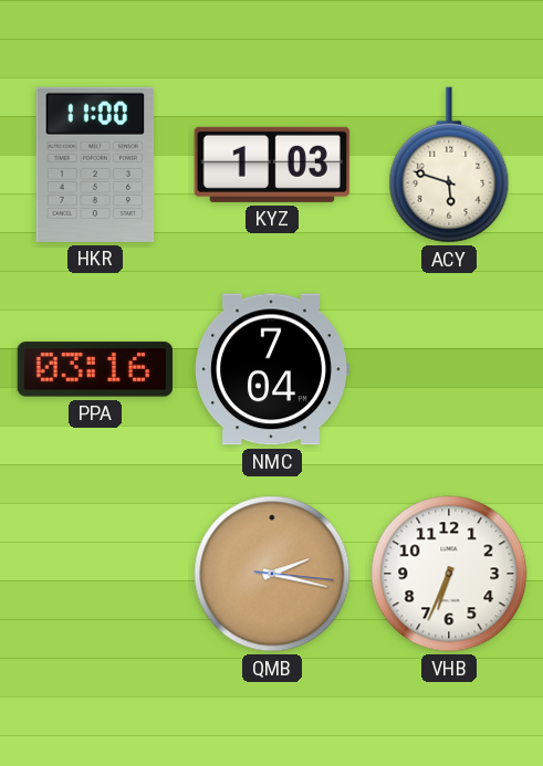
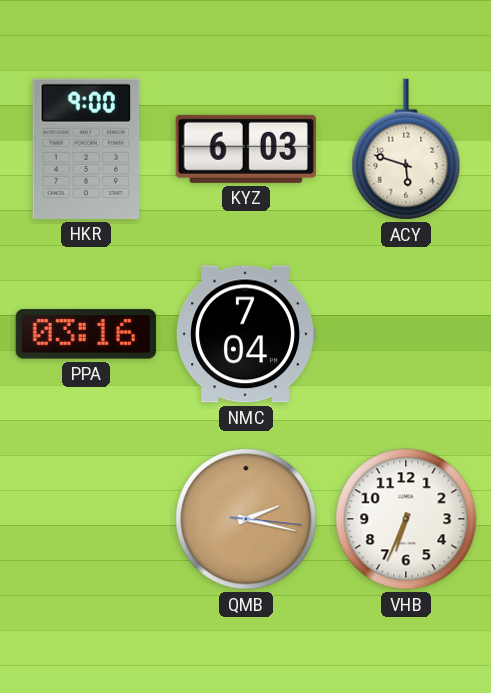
HKR: 11:00 -> 9:00 (86, 149)
KYZ: 1:03 -> 6:03 (246, 149)
